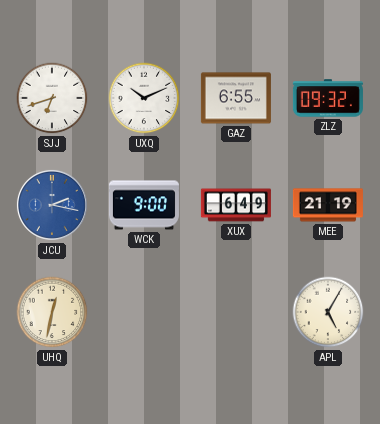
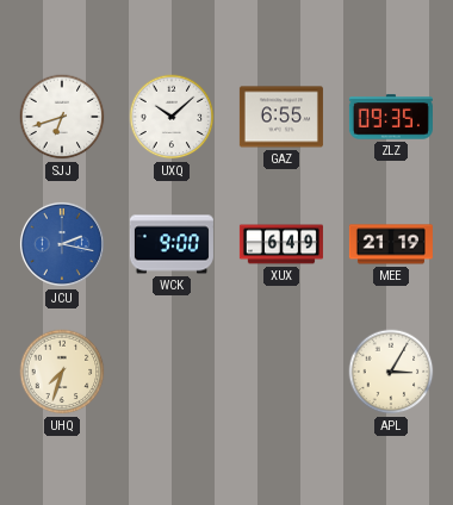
UXQ: 10:11 -> 10:08 (172, 117)
ZLZ: 09:32 -> 09:35 (391, 117)
UHQ: 12:32 -> 7:33 (62, 372)
APL: 5:05 -> 3:05 (391, 372)
